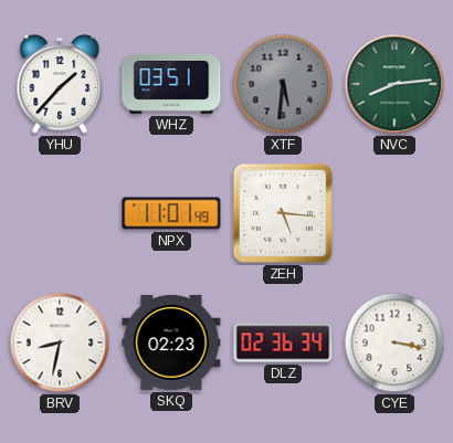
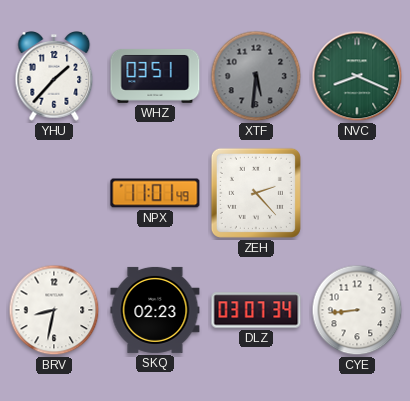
NVC: 8:14 -> 8:19 (357, 76)
ZEH: 5:16 -> 2:23 (256, 193)
DLZ: 02:36 -> 03:07 (256, 310)
CYE: 3:17 -> 8:44 (357, 310)
